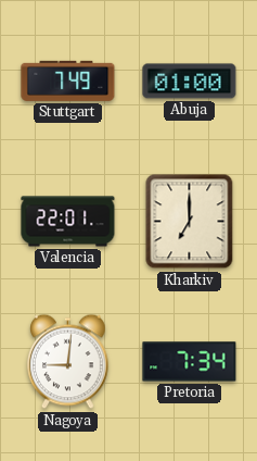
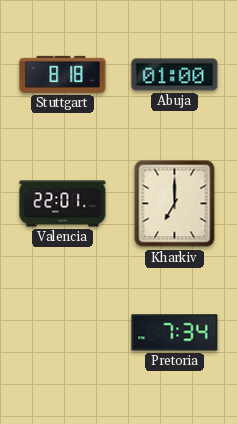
Stuttgart: 7:49 -> 8:18 (63, 74)
Nagoya: 9:01 -> none (68, 362)
